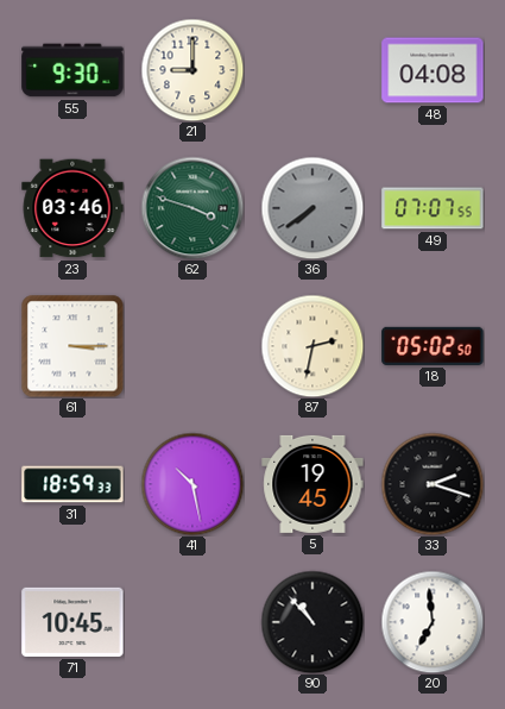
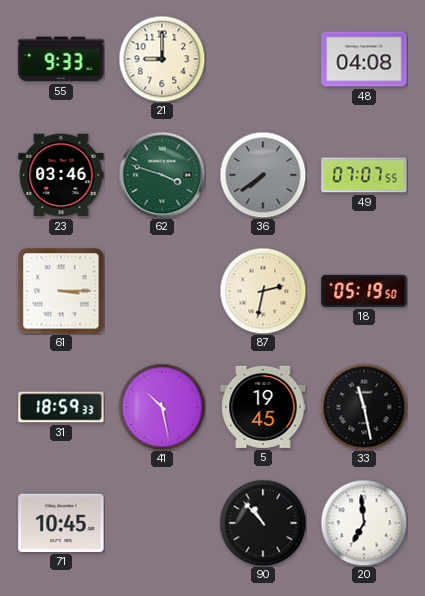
55: 9:30 -> 9:33 (61, 59)
18: 05:02 -> 05:19 (364, 291)
33: 2:18 -> 11:28 (364, 407)
